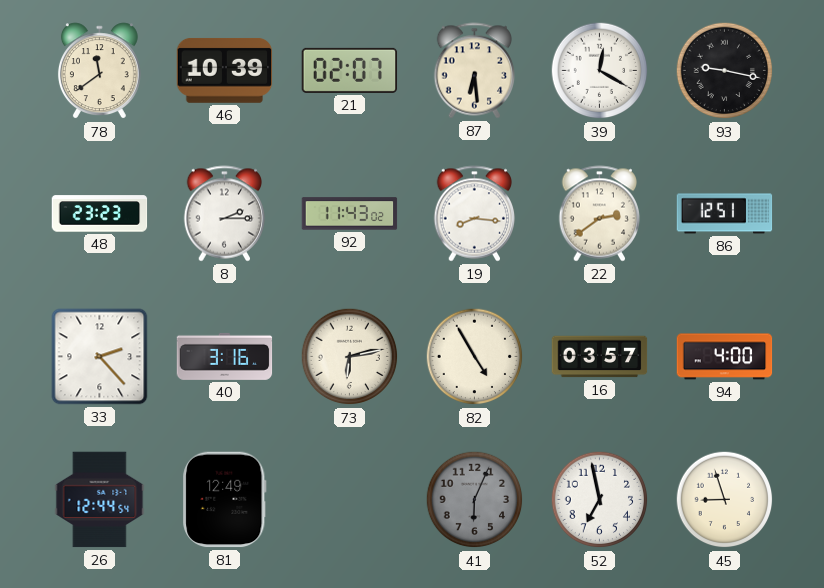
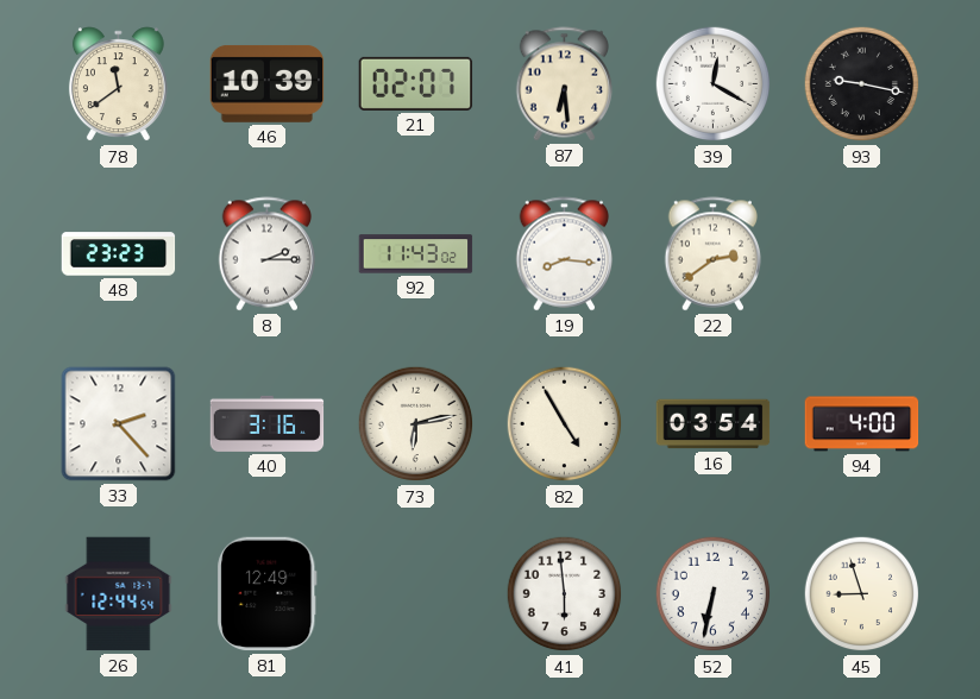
86: 12:51 -> none (725, 214)
16: 03:57 -> 03:54 (714, 424)
41: 6:04 -> 5:59 (565, 594)
41 dial: grey -> white (565, 594)
52: 6:58 -> 6:32 (714, 594)
